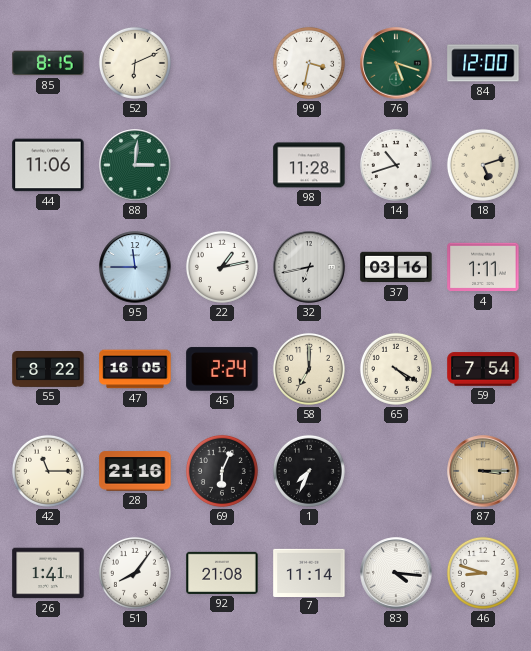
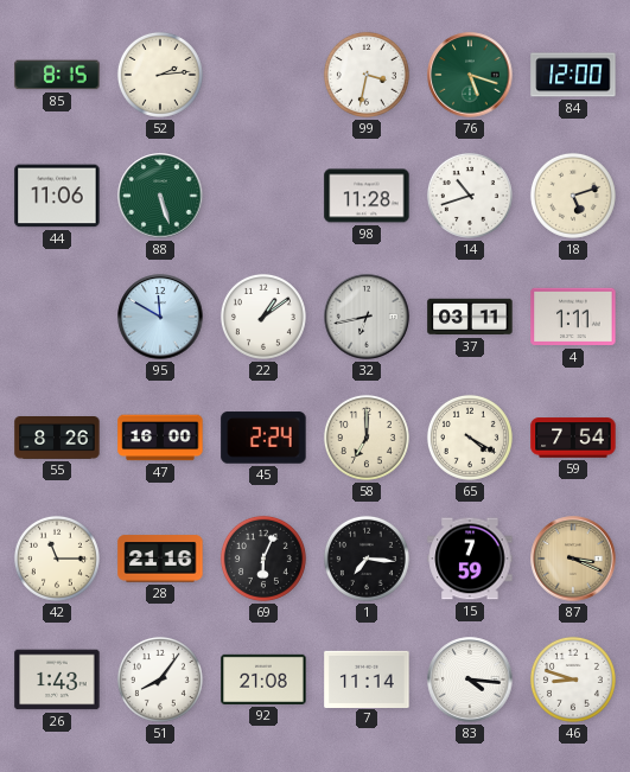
52: 6:11 -> 2:14 (160, 75)
88: 3:01 -> 5:27 (160, 196)
95: 11:45 -> 11:50 (160, 317)
22: 1:13 -> 1:09 (263, 317)
37: 03:16 -> 03:11 (470, 317)
55: 8:22 -> 8:26 (57, 439)
47: 16:05 -> 16:00 (160, 438)
1: 7:34 -> 7:16 (367, 559)
15: none -> 7:59 (470, 559)
87: 3:15 -> 3:19 (573, 559)
26: 1:41 -> 1:43 (57, 680)
